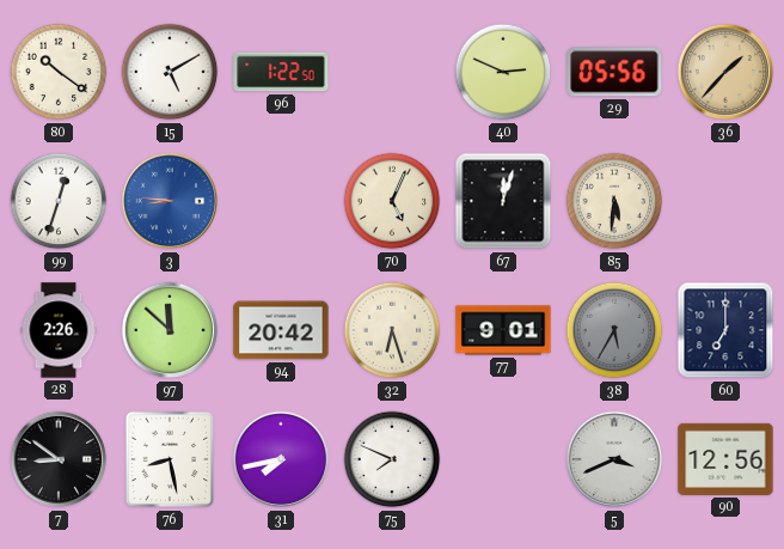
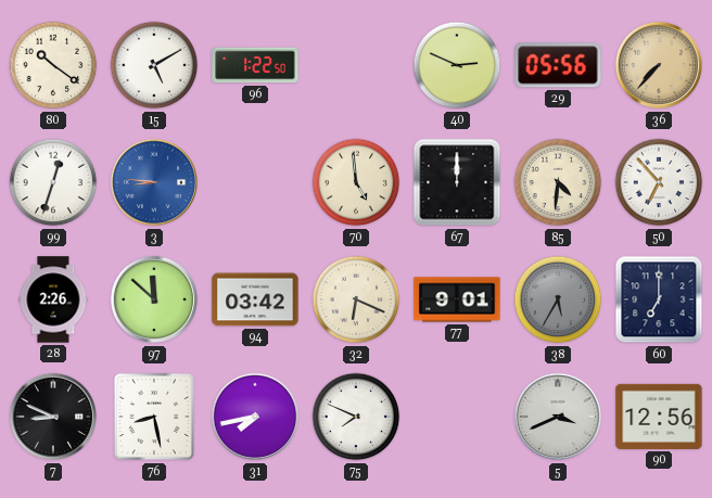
36: 1:37 -> 7:37 (659, 65)
70: 5:04 -> 4:59 (356, 182)
67: 12:03 -> 12:00 (457, 182)
85: 5:31 -> 4:31 (558, 182)
50: none -> 6:53 (659, 182)
94: 20:42 -> 03:42 (255, 299)
32: 6:27 -> 6:19 (356, 299)
7: 8:51 -> 8:49 (53, 417)
